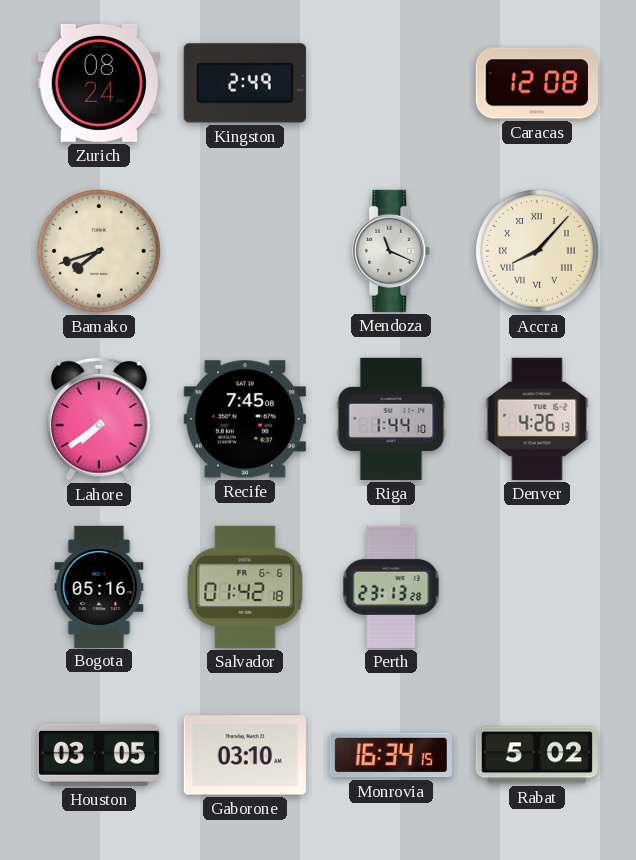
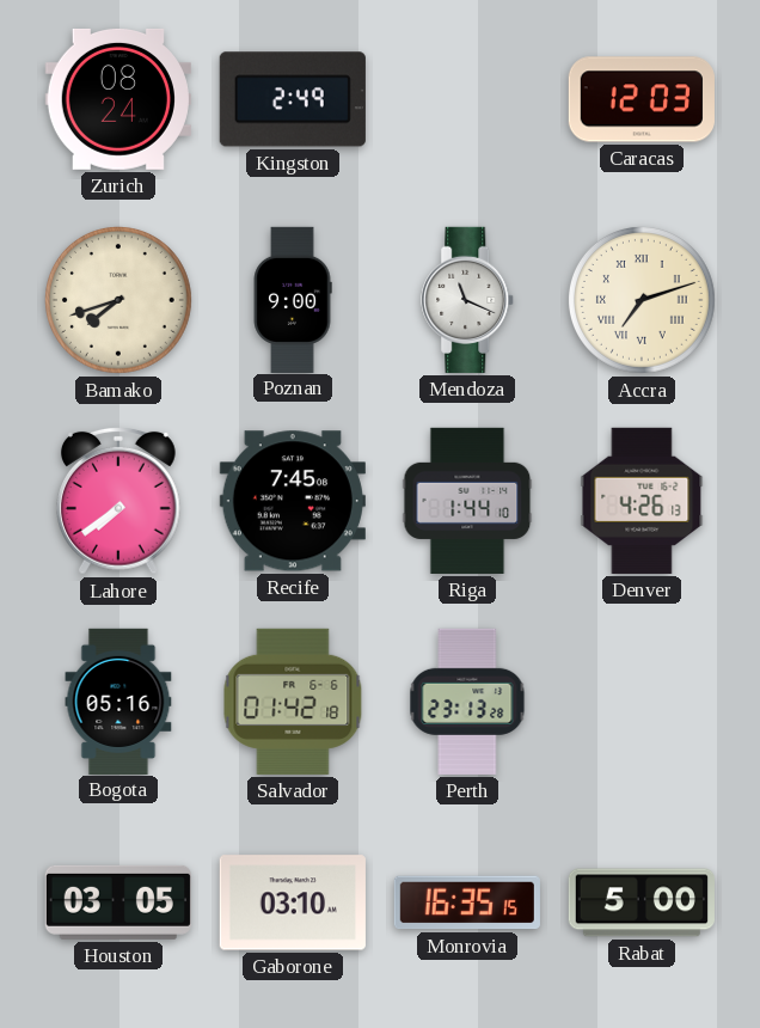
Caracas: 12:08 -> 12:03 (642, 99)
Poznan: none -> 9:00 (293, 299)
Accra: 8:07 -> 7:12 (642, 300)
Monrovia: 16:34 -> 16:35 (467, 902)
Rabat: 5:02 -> 5:00 (642, 902)
